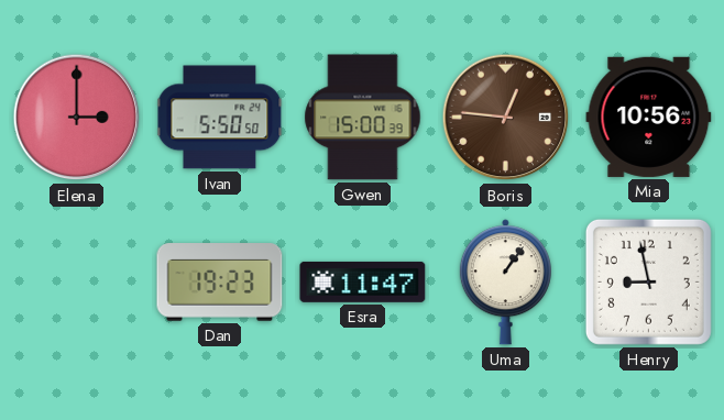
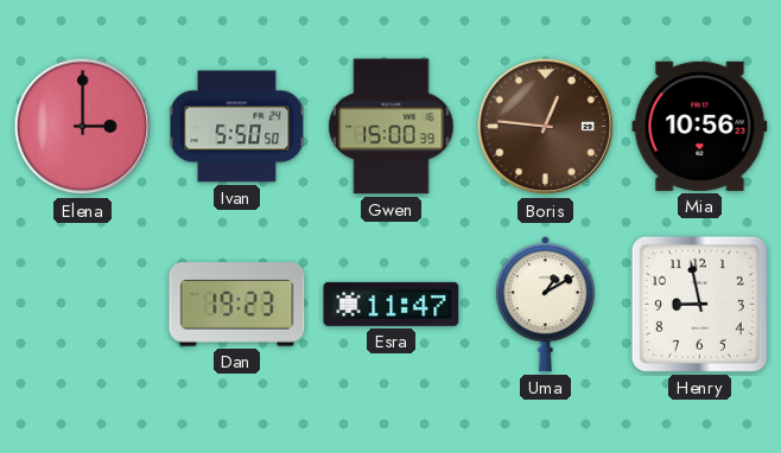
Uma: 1:06 -> 1:10 (545, 305)
